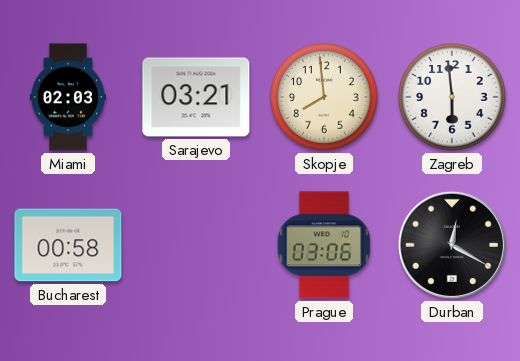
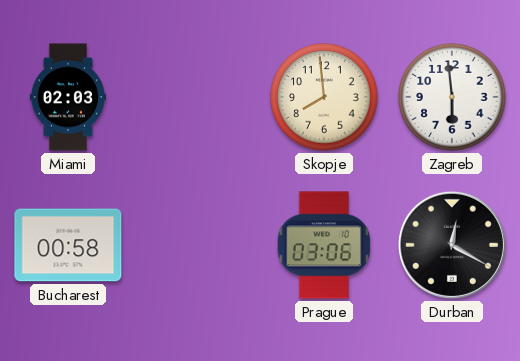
Sarajevo: 03:21 -> none (196, 97)
